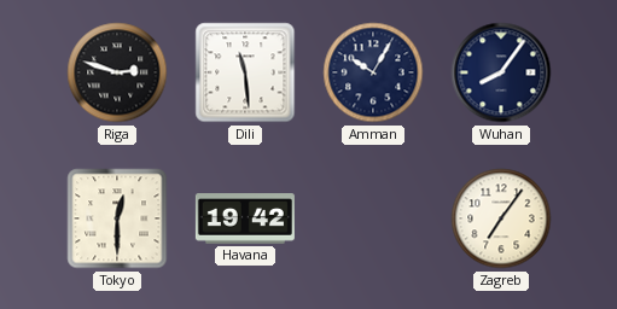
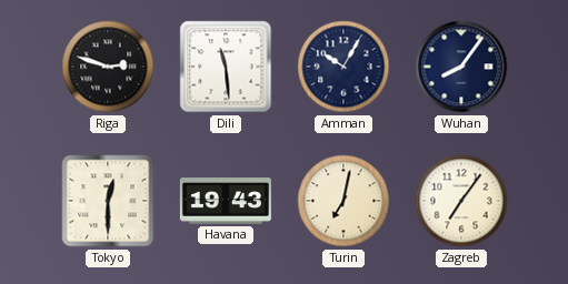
Havana: 19:42 -> 19:43 (226, 201)
Turin: none -> 7:02 (343, 201)
